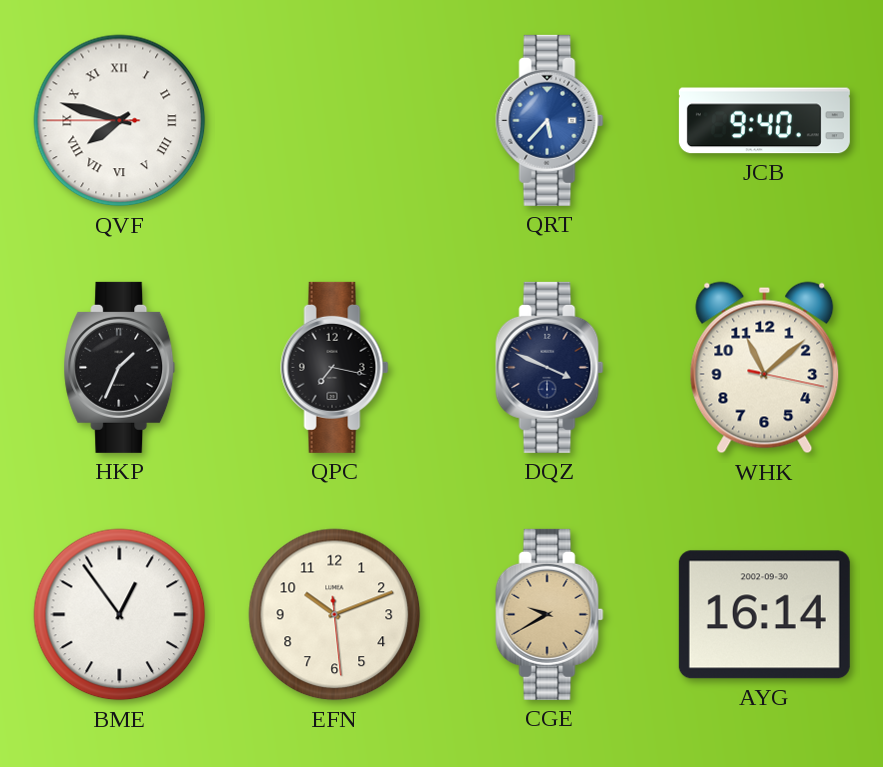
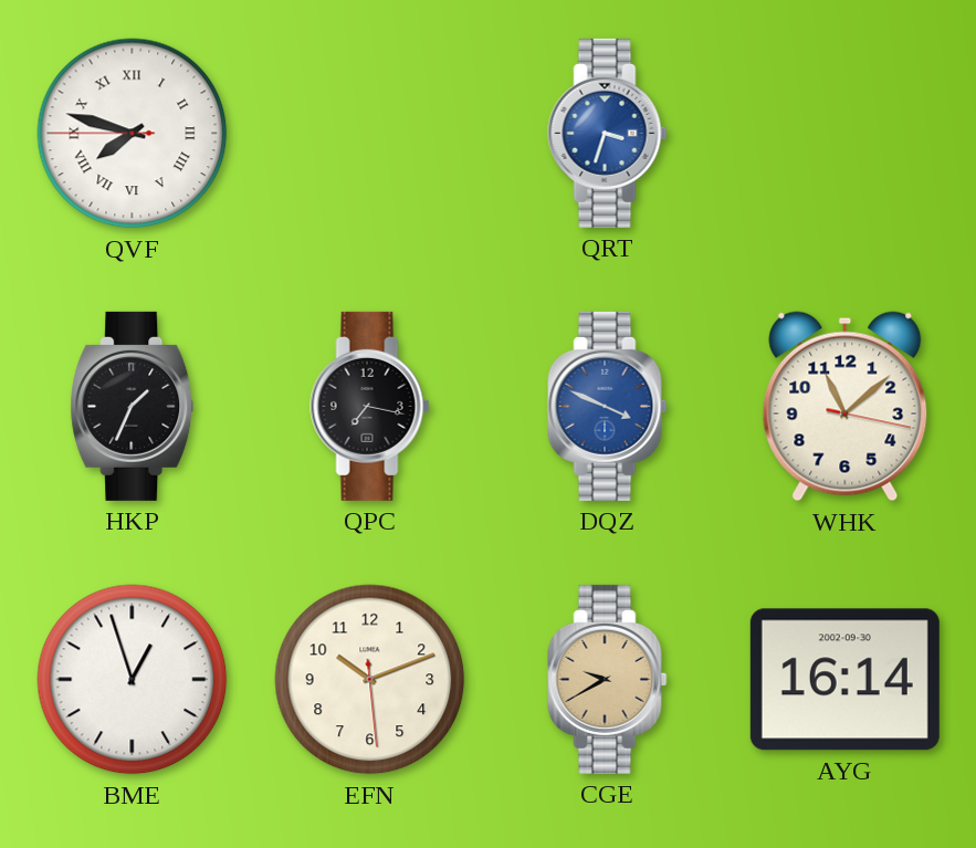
QRT: 5:37 -> 3:33 (608, 133)
JCB: 9:40 -> none (764, 121)
DQZ dial: navy -> blue (608, 406)
BME: 12:54 -> 12:57 (133, 680)
